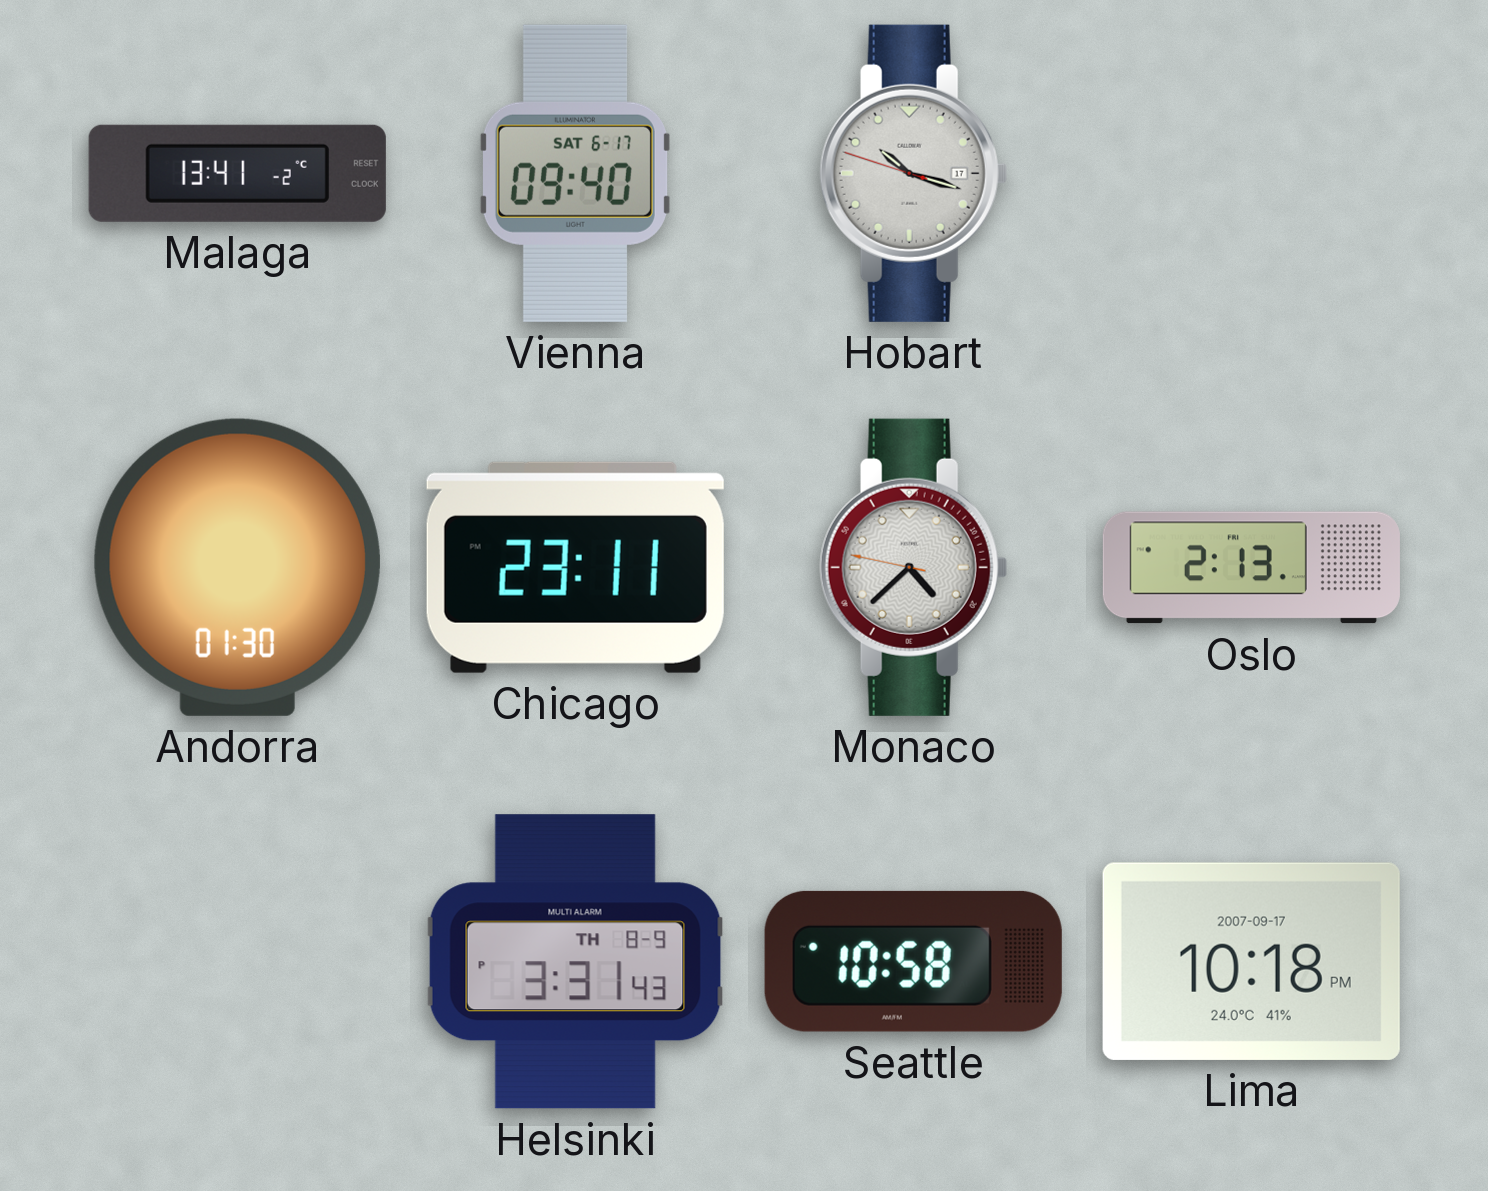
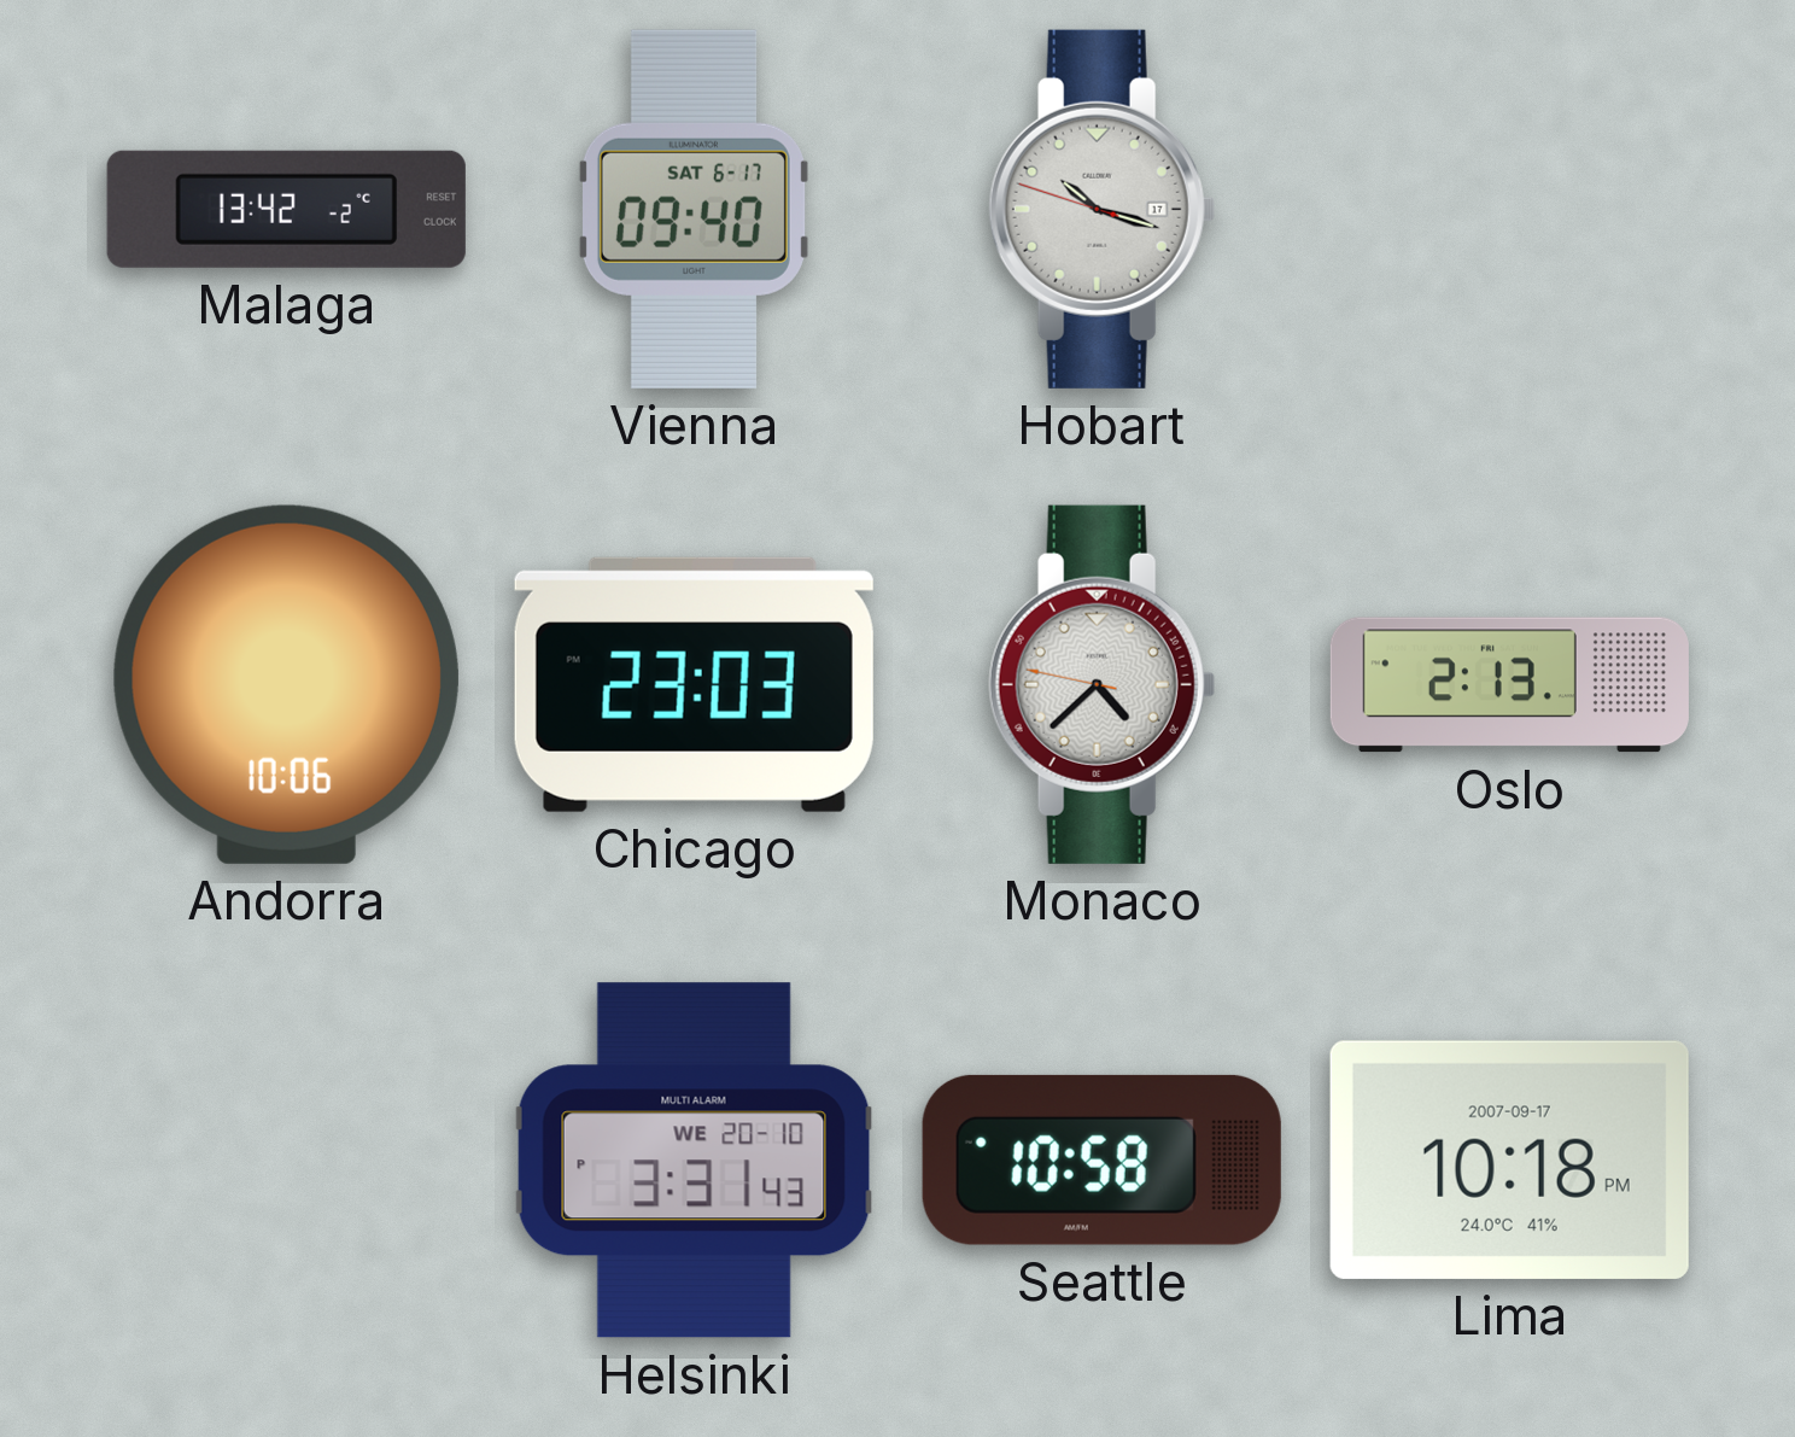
Malaga: 13:41 -> 13:42 (286, 209)
Andorra: 01:30 -> 10:06 (286, 684)
Chicago: 23:11 -> 23:03 (694, 684)
Helsinki date: TH 8-9 -> WE 20-10 (695, 1161)
